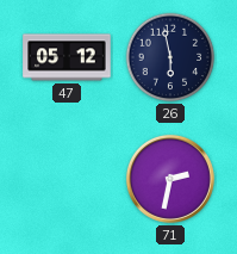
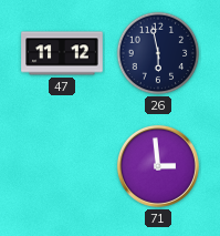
47: 05:12 -> 11:12 (62, 53)
71: 2:32 -> 2:59 (158, 166)
